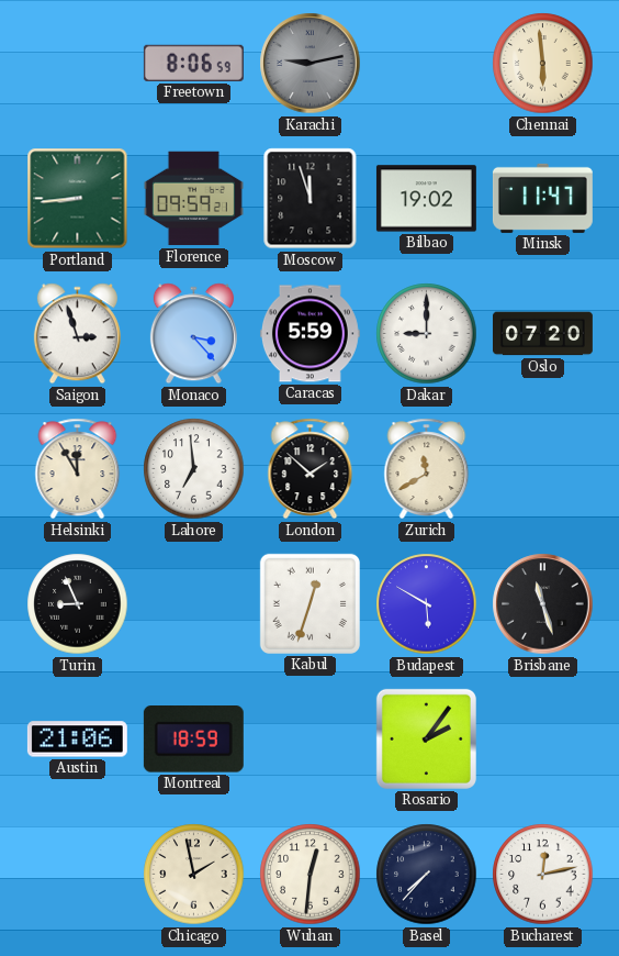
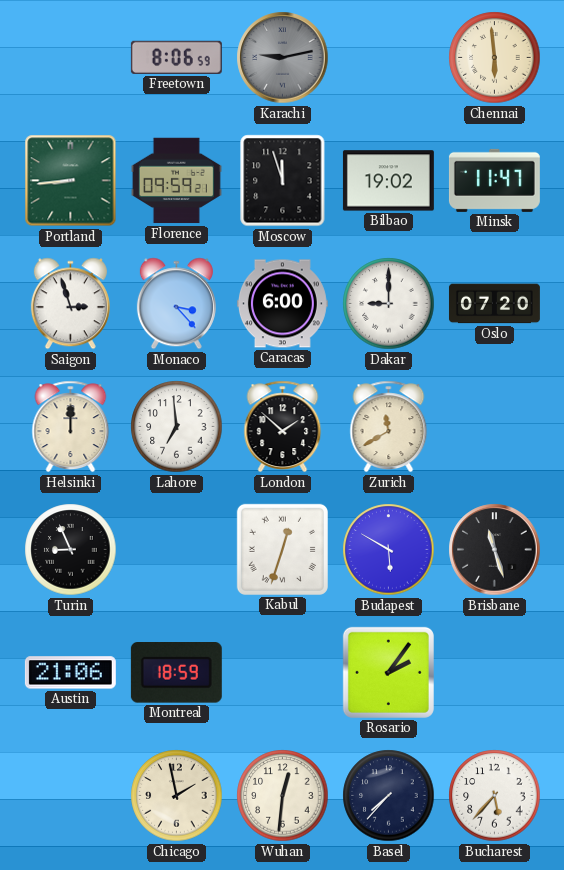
Caracas: 5:59 -> 6:00 (282, 304)
Helsinki: 11:55 -> 12:00 (71, 427)
Bucharest: 12:13 -> 5:37 (495, 796)
